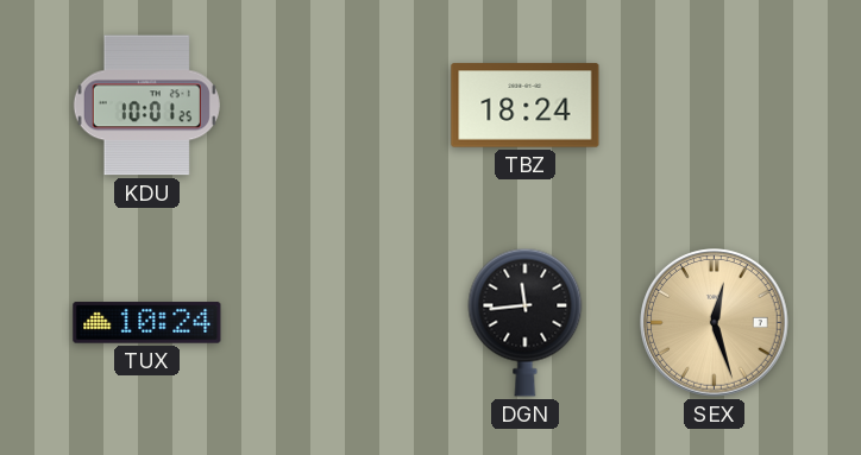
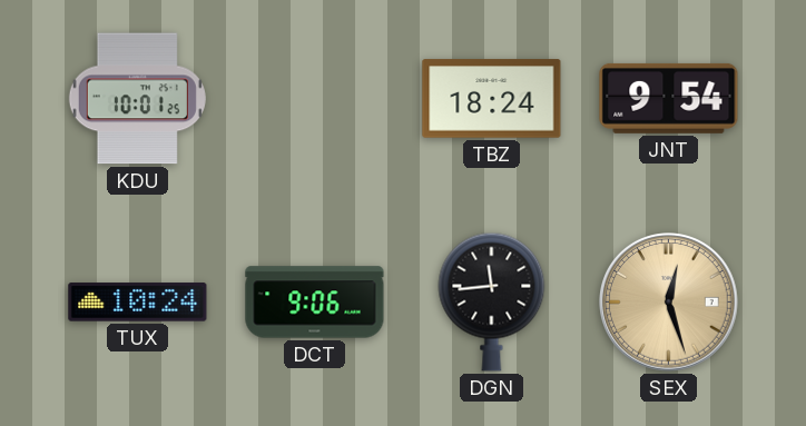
JNT: none -> 9:54 (669, 98)
DCT: none -> 9:06 (315, 303)
